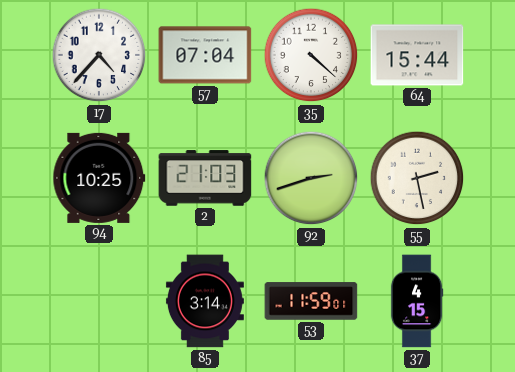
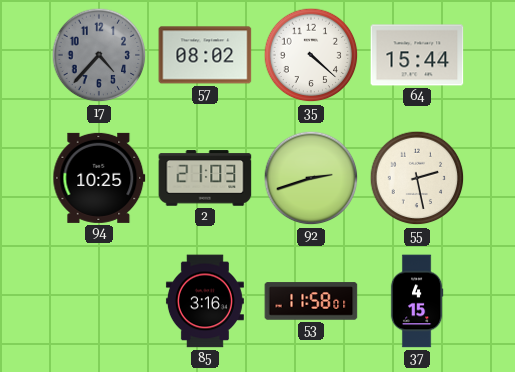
17 dial: white -> grey (99, 55)
57: 07:04 -> 08:02 (205, 55)
85: 3:14 -> 3:16 (205, 301)
53: 11:59 -> 11:58 (311, 301)
